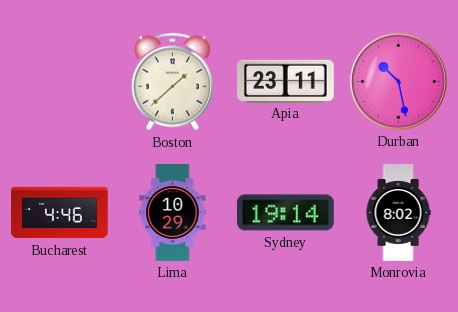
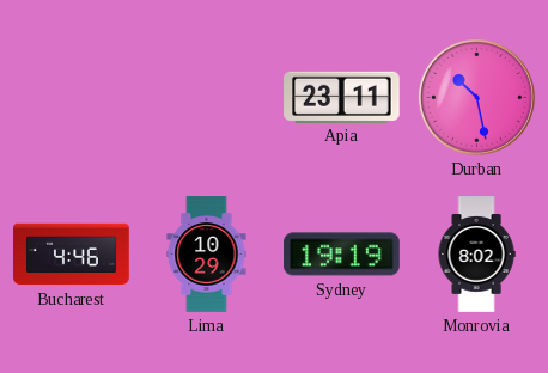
Boston: 1:38 -> none (172, 82)
Sydney: 19:14 -> 19:19 (342, 255)
